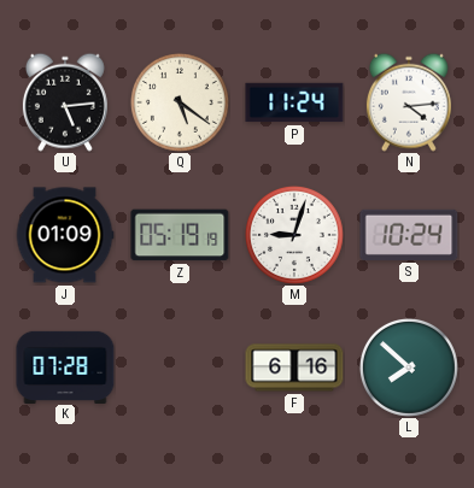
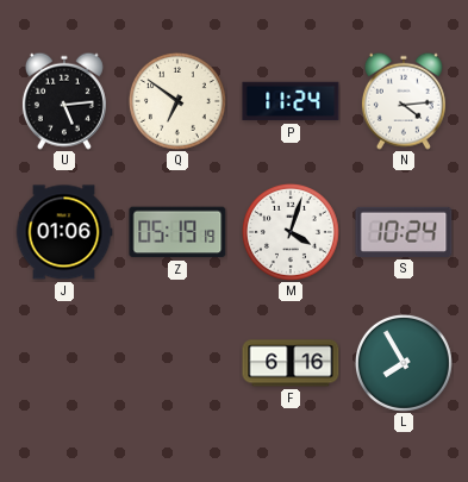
Q: 5:21 -> 6:51 (177, 101)
J: 01:09 -> 01:06 (64, 232)
M: 9:03 -> 4:03 (291, 232)
K: 07:28 -> none (65, 366)
L: 7:52 -> 7:55 (404, 363)
